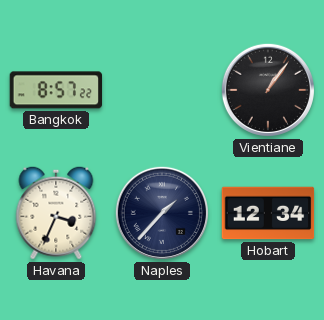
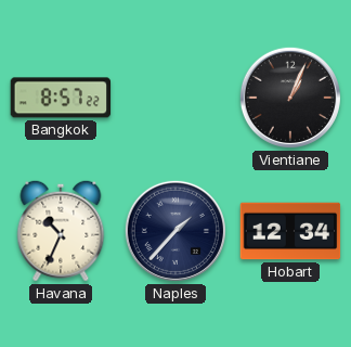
Vientiane: 1:06 -> 1:04 (290, 98)
Havana: 3:34 -> 10:34 (61, 231)
